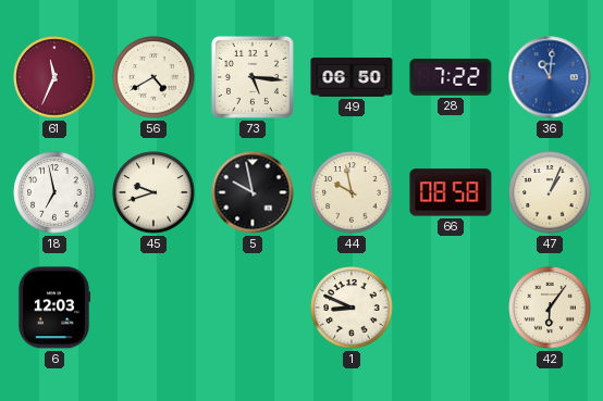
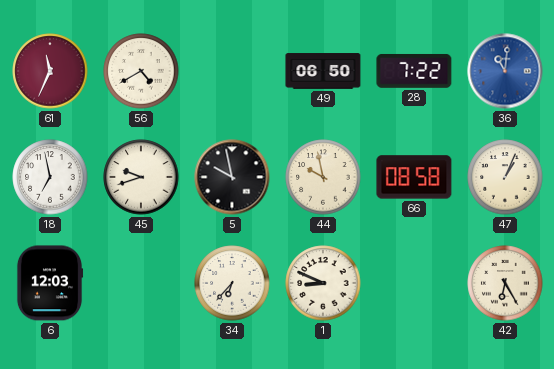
73: 5:16 -> none (253, 77)
34: none -> 6:37 (232, 283)
42: 6:06 -> 6:25 (505, 283)
